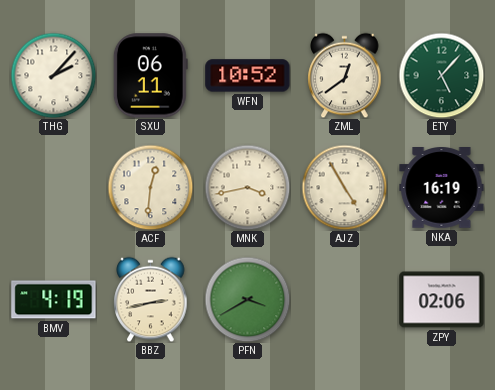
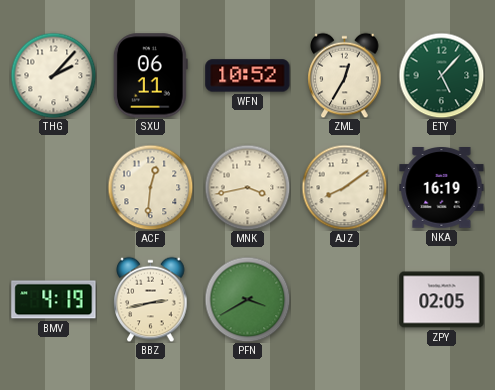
ZML: 12:39 -> 12:35 (345, 75)
AJZ: 4:55 -> 8:09 (344, 187)
ZPY: 02:06 -> 02:05 (442, 300)
